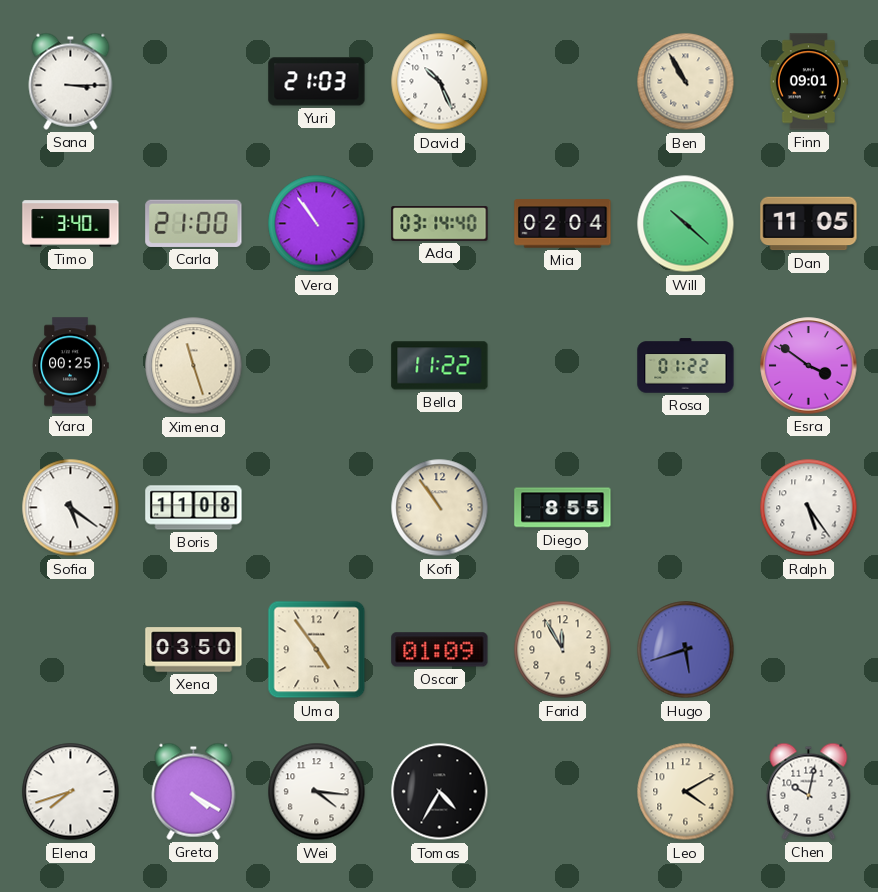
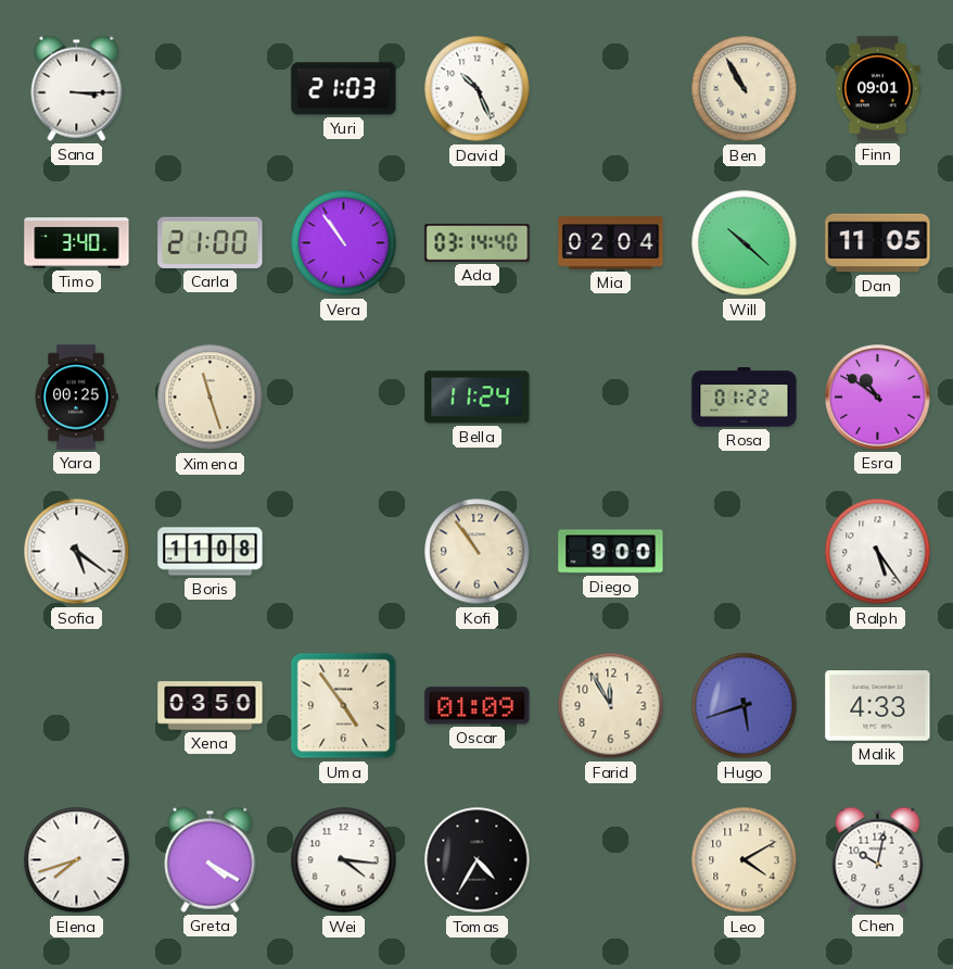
Bella: 11:22 -> 11:24 (478, 398)
Esra: 3:51 -> 10:51 (878, 398)
Diego: 8:55 -> 9:00 (611, 552)
Malik: none -> 4:33 (878, 706)
